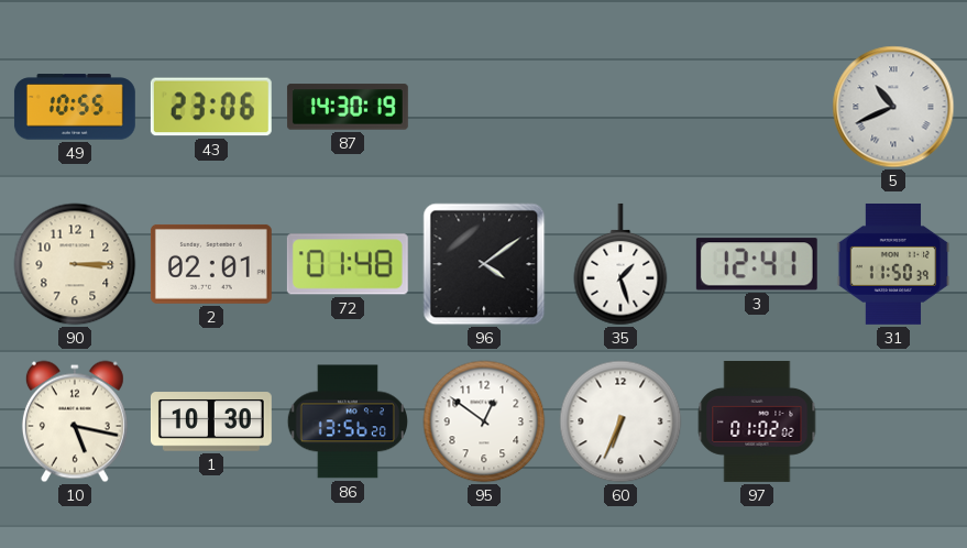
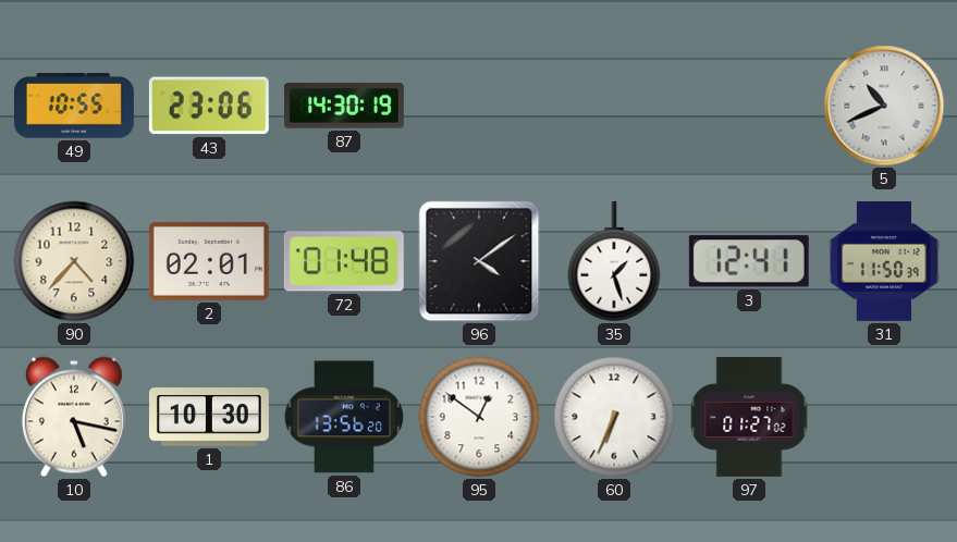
90: 3:15 -> 4:37 (74, 261)
97: 01:02 -> 01:27 (749, 417)
